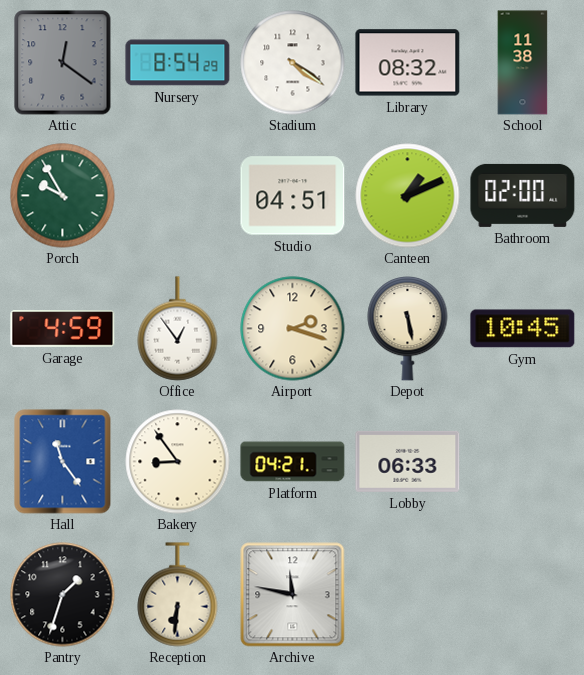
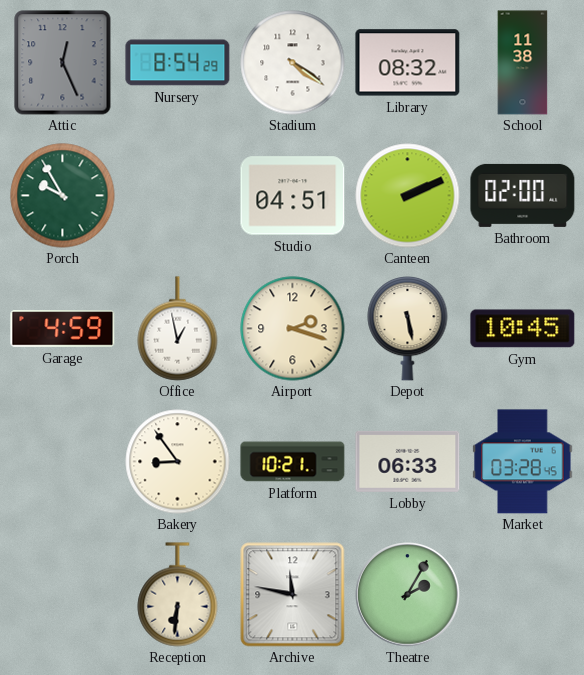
Attic: 12:21 -> 12:26 (63, 63)
Canteen: 1:11 -> 2:11 (408, 196)
Office: 12:54 -> 12:58 (178, 329)
Hall: 11:24 -> none (63, 462)
Platform: 04:21 -> 10:21 (293, 462)
Market: none -> 03:28 (523, 462)
Pantry: 1:33 -> none (63, 595)
Theatre: none -> 2:05 (408, 595)
